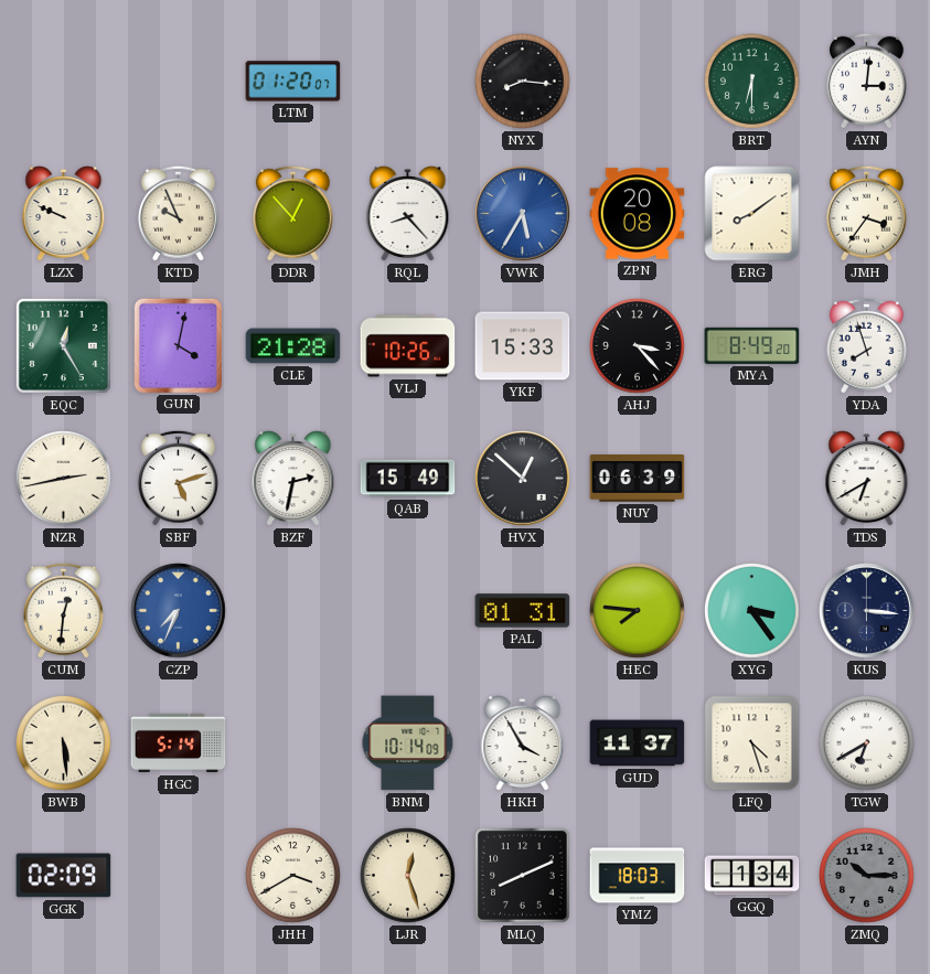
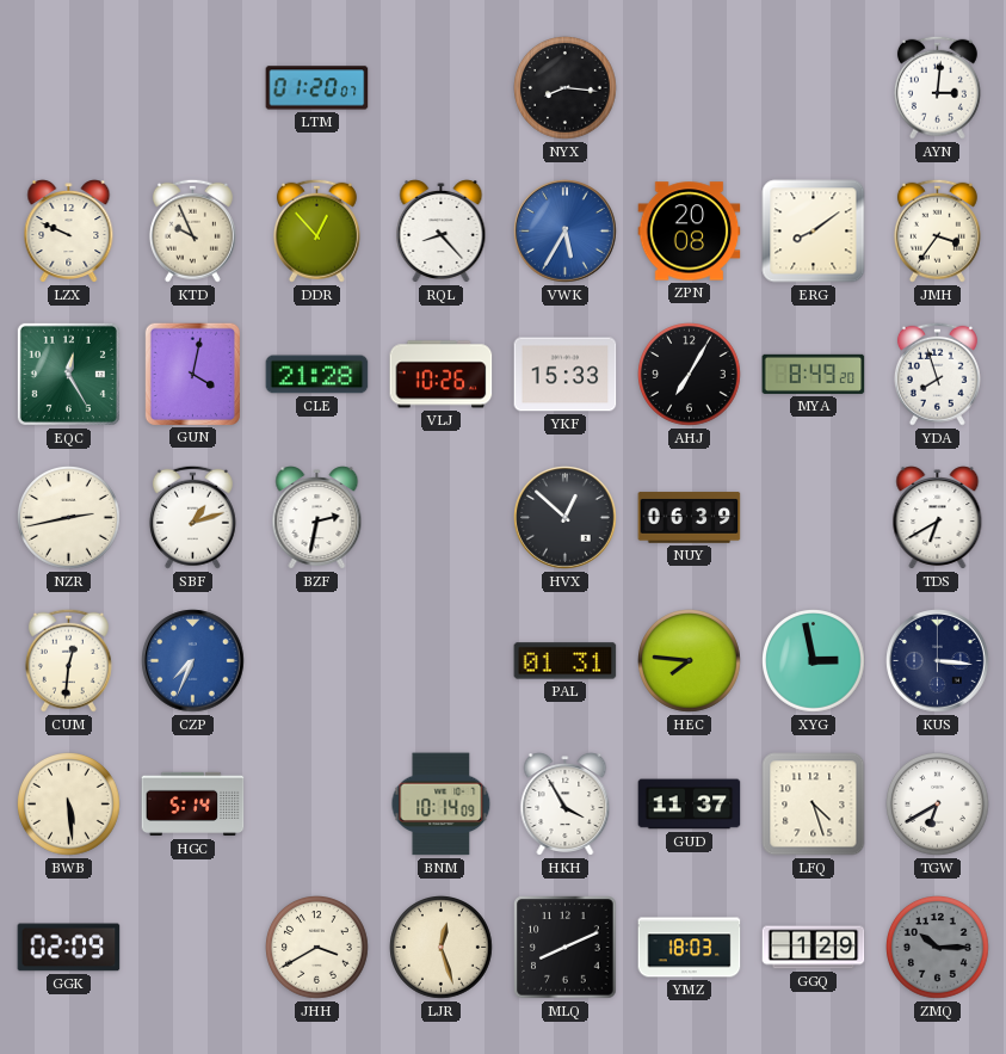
BRT: 6:30 -> none (752, 82)
AHJ: 3:23 -> 7:05 (690, 375)
SBF: 5:12 -> 1:12 (192, 517)
QAB: 15:49 -> none (408, 479)
XYG: 3:24 -> 2:58 (814, 661)
GGQ: 1:34 -> 1:29 (814, 948)
